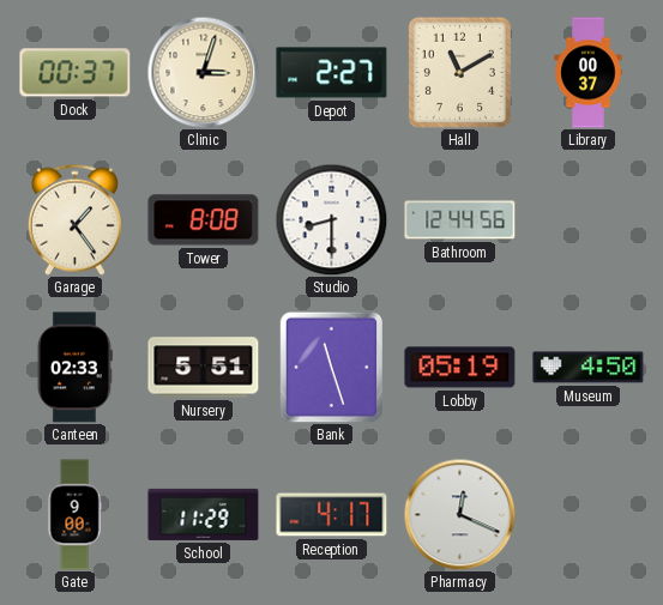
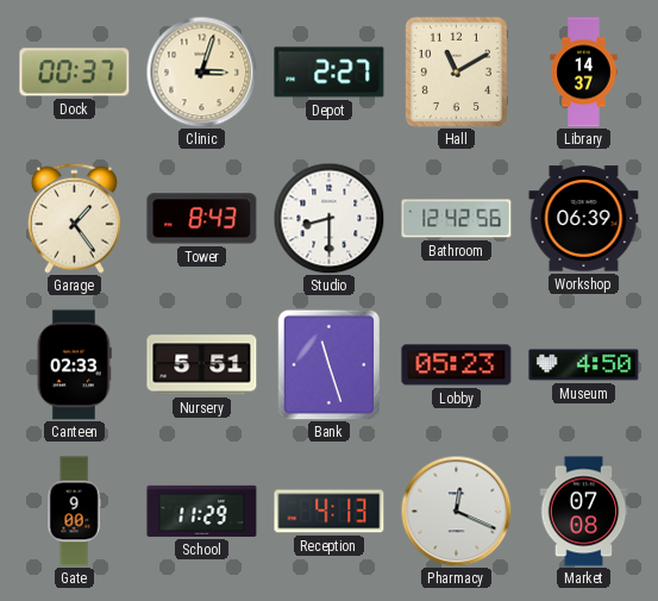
Library: 00:37 -> 14:37 (584, 73)
Tower: 8:08 -> 8:43 (202, 219)
Bathroom: 12:44 -> 12:42 (457, 219)
Workshop: none -> 06:39 (584, 219)
Lobby: 05:19 -> 05:23 (457, 365)
Reception: 4:17 -> 4:13 (330, 512)
Market: none -> 07:08 (584, 512)
